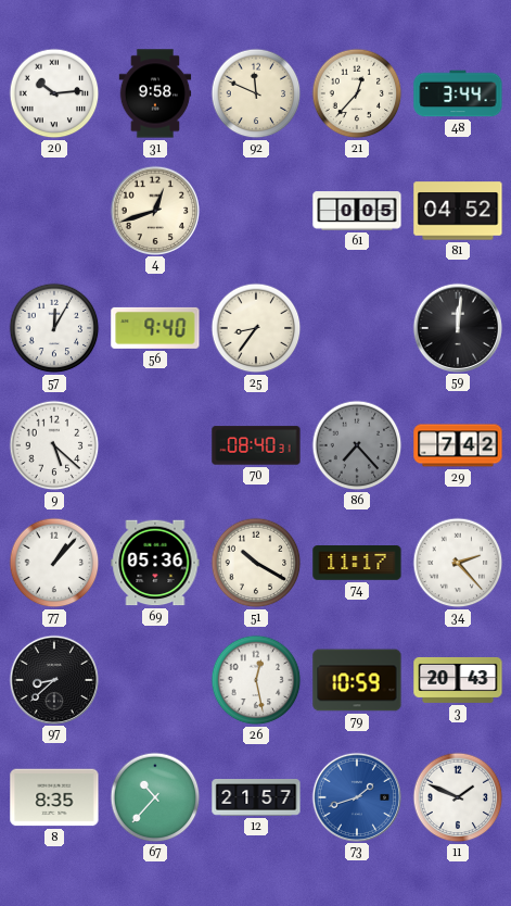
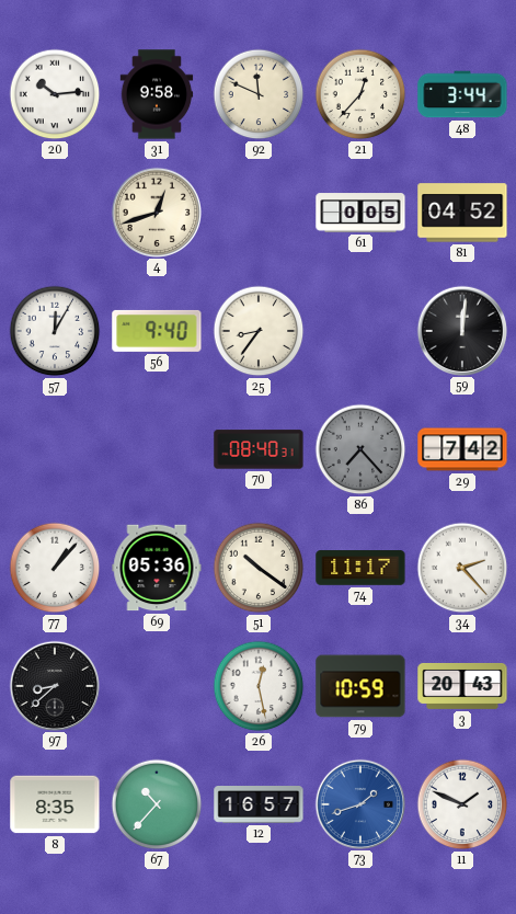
9: 5:22 -> none (54, 445)
51: 10:20 -> 10:21 (259, 568)
12: 21:57 -> 16:57 (259, 806)
